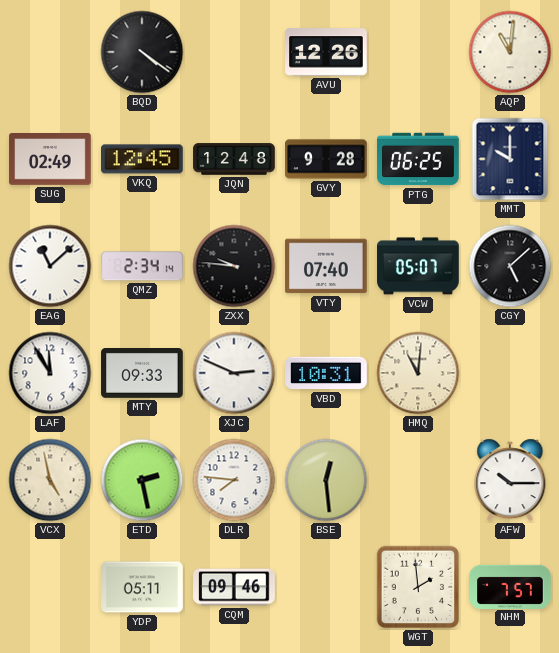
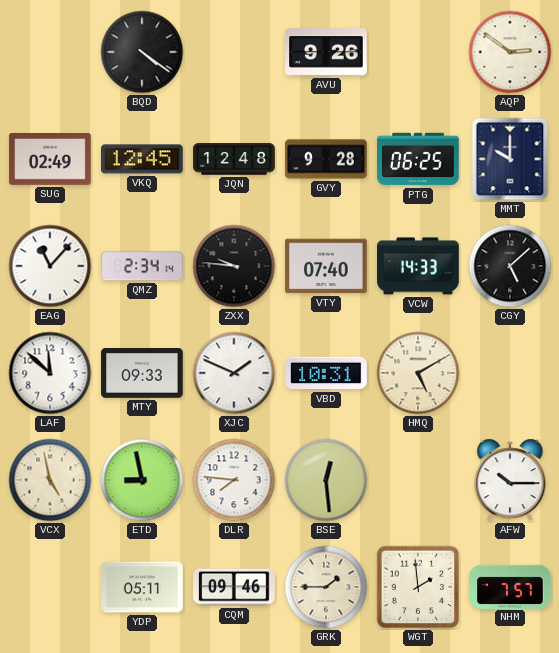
AVU: 12:26 -> 9:26 (326, 52)
AQP: 11:01 -> 2:51 (510, 52)
EAG: 11:08 -> 11:07 (50, 266)
VCW: 05:07 -> 14:33 (418, 266)
LAF: 11:55 -> 11:52 (50, 373)
XJC: 2:49 -> 1:49 (234, 373)
HMQ: 11:01 -> 5:10 (418, 373)
ETD: 2:28 -> 8:58 (142, 480)
GRK: none -> 1:45 (326, 587)
